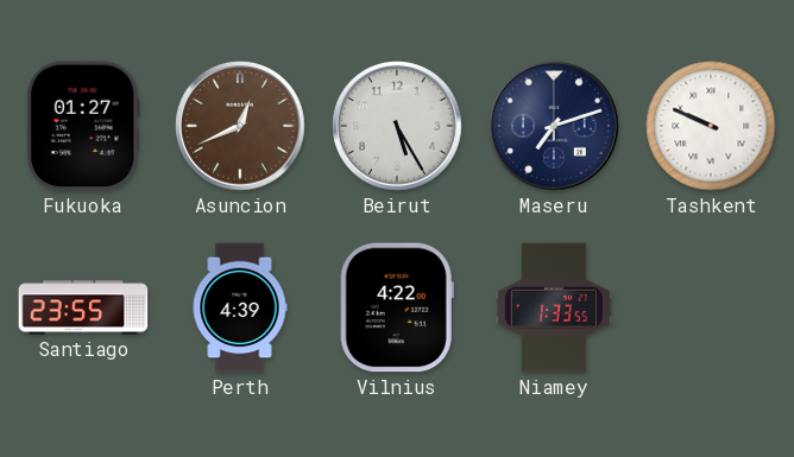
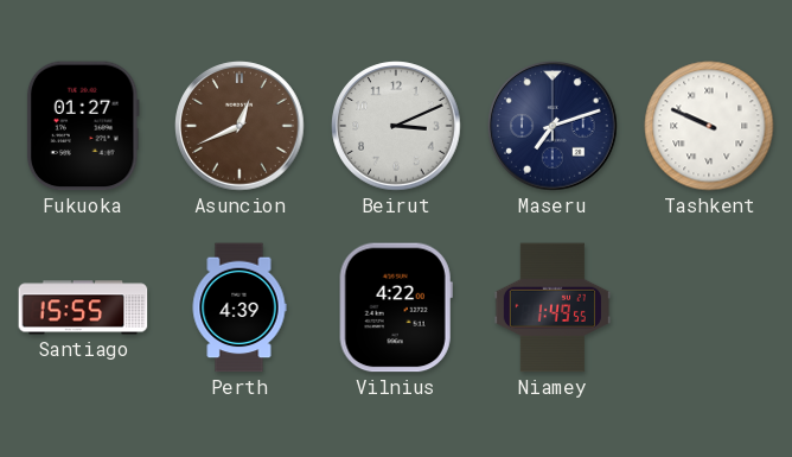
Beirut: 5:25 -> 3:11 (396, 126)
Santiago: 23:55 -> 15:55 (83, 307)
Niamey: 1:33 -> 1:49 (551, 307)
